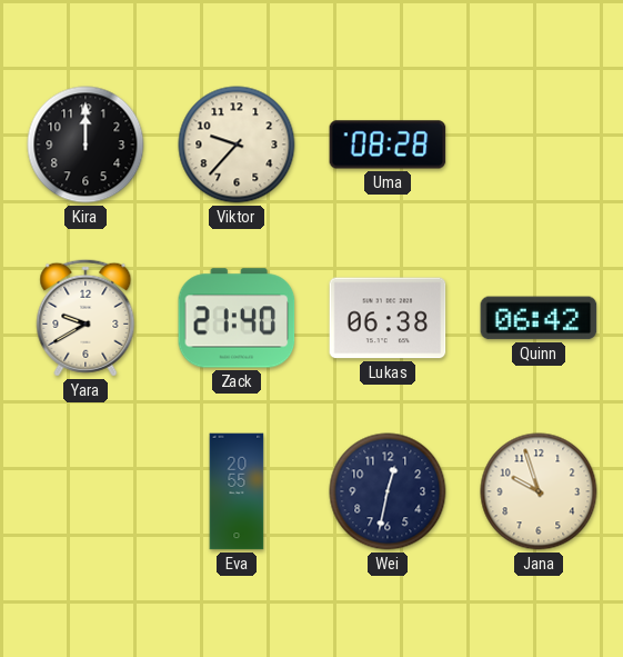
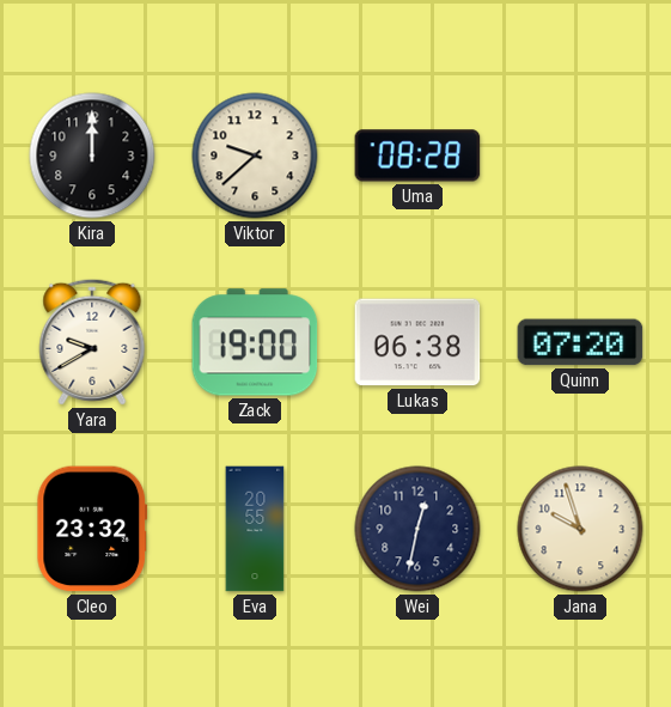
Viktor: 9:37 -> 9:38 (255, 156)
Zack: 21:40 -> 19:00 (255, 342)
Quinn: 06:42 -> 07:20 (580, 342)
Cleo: none -> 23:32 (92, 529)
